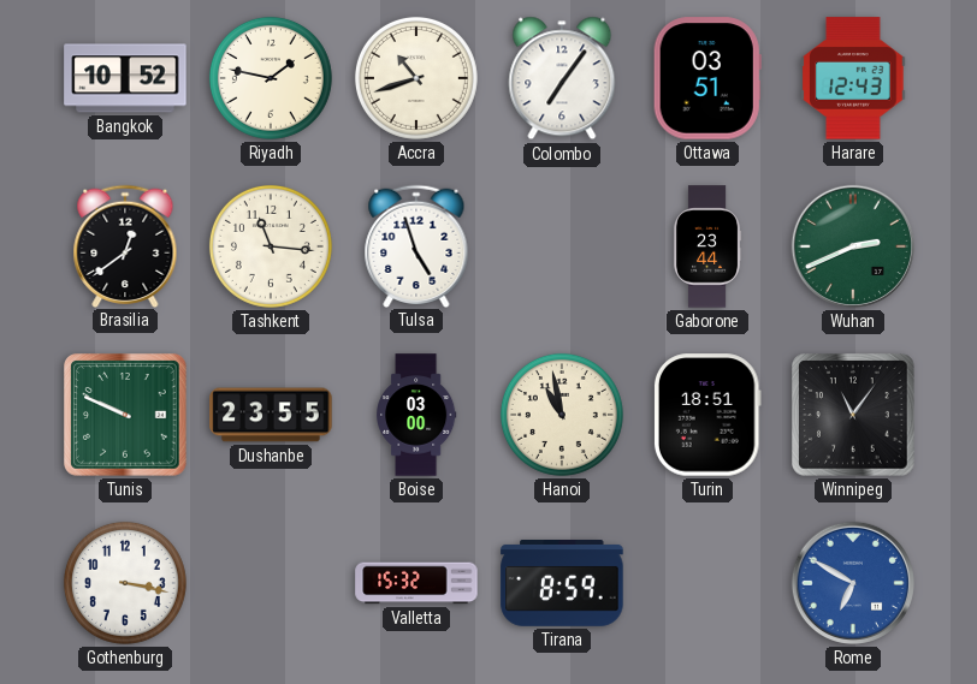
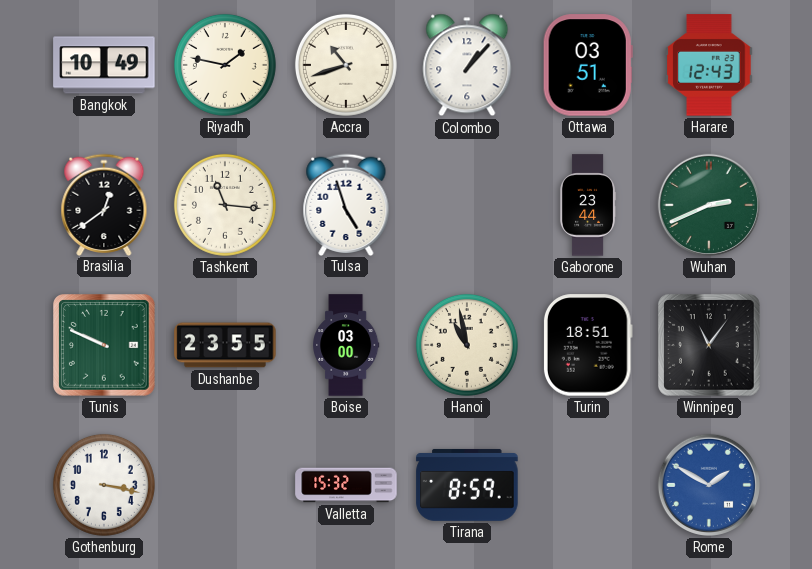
Bangkok: 10:52 -> 10:49 (104, 65)
Colombo: 7:06 -> 1:07 (467, 65)
Rome: 6:50 -> 1:50 (709, 485)
